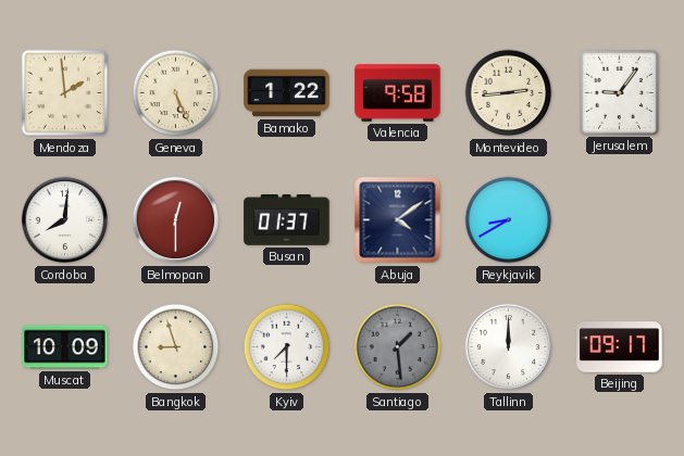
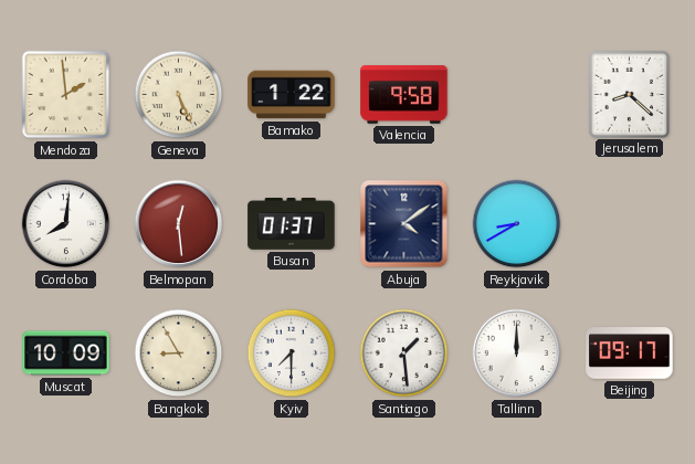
Montevideo: 2:44 -> none (509, 93)
Jerusalem: 9:06 -> 8:22 (629, 94)
Belmopan: 12:30 -> 12:29 (179, 224)
Bangkok: 8:57 -> 8:55 (179, 354)
Santiago dial: grey -> white (404, 354)
